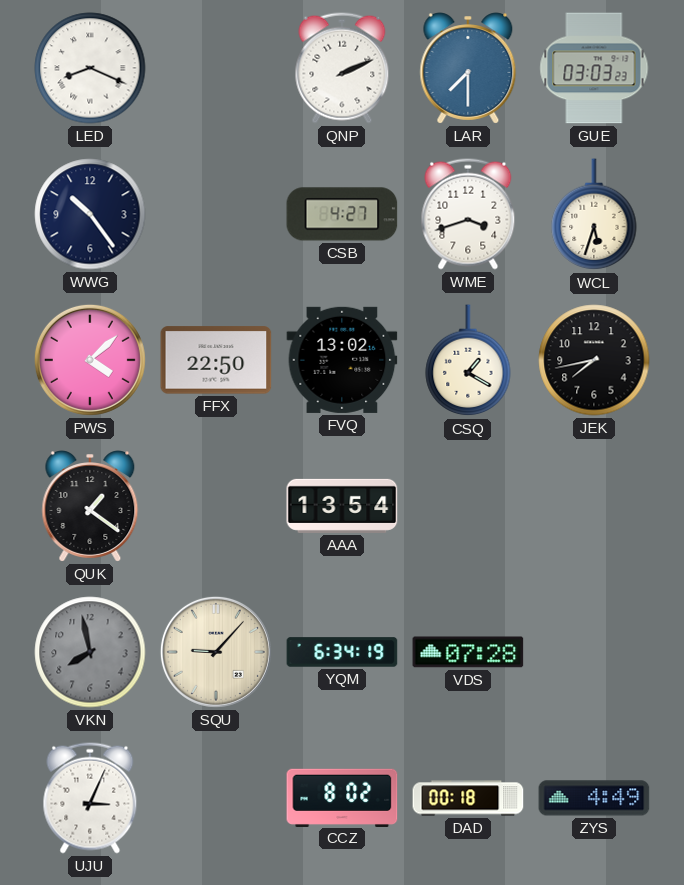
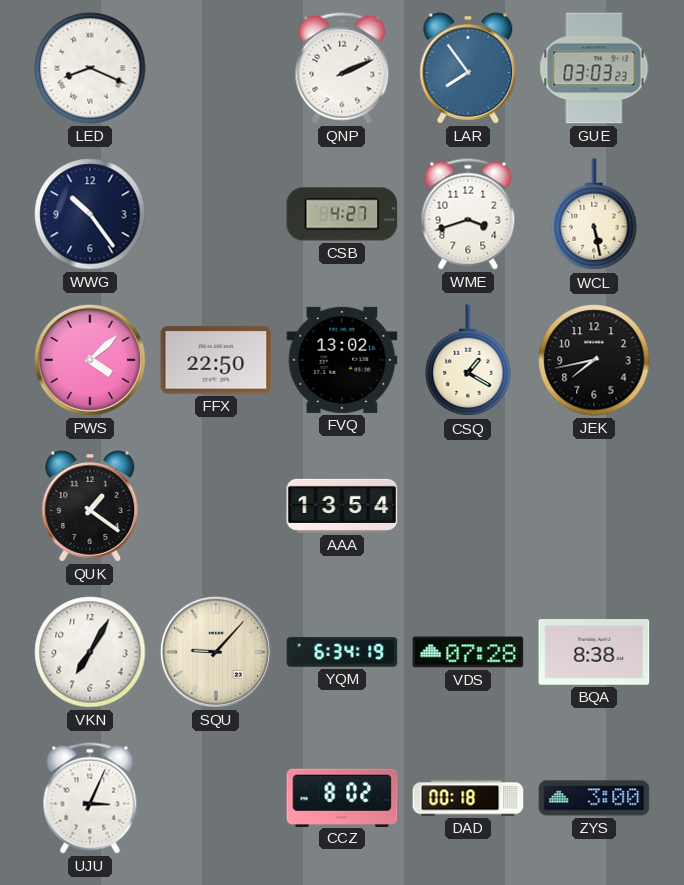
LAR: 7:30 -> 7:54 (468, 68)
WCL: 5:33 -> 5:28 (594, 215)
VKN: 7:58 -> 7:05 (90, 652)
VKN dial: grey -> white (90, 652)
BQA: none -> 8:38 (594, 653)
ZYS: 4:49 -> 3:00 (594, 798)
